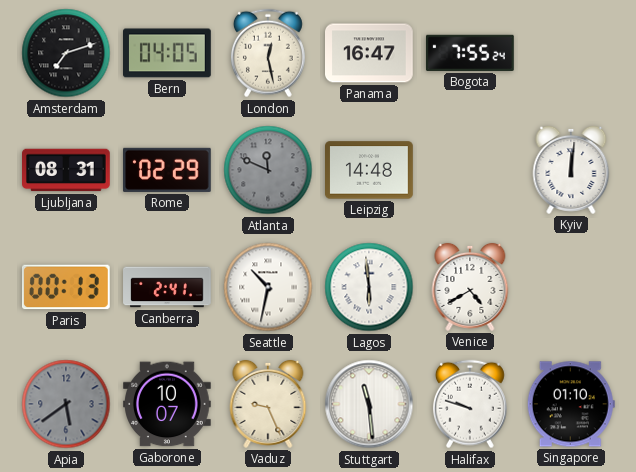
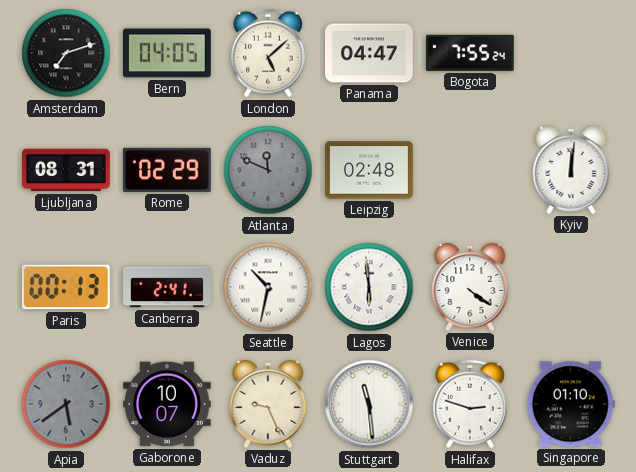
London: 12:28 -> 5:08 (268, 53)
Panama: 16:47 -> 04:47 (370, 53)
Leipzig: 14:48 -> 02:48 (370, 170)
Venice: 4:40 -> 4:21 (470, 287)
Halifax: 9:48 -> 2:48 (470, 404)
